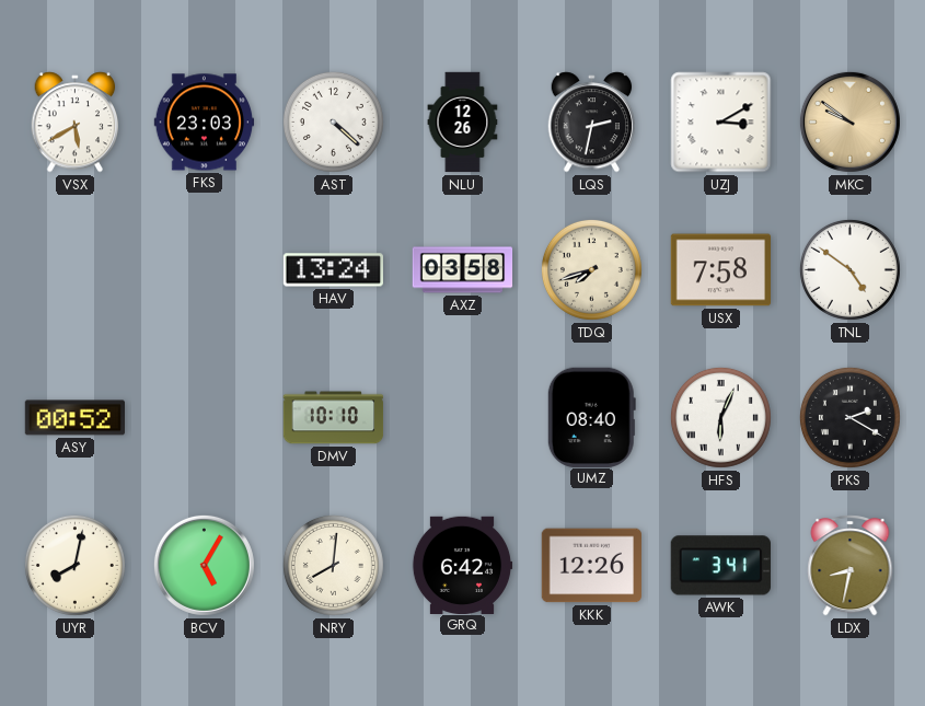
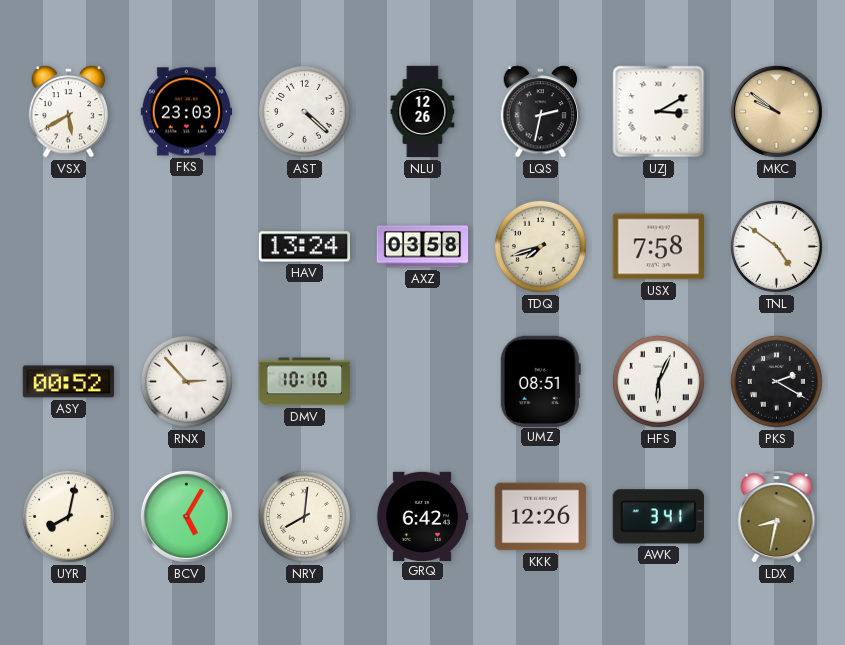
RNX: none -> 2:53 (186, 381)
UMZ: 08:40 -> 08:51 (540, 381)
